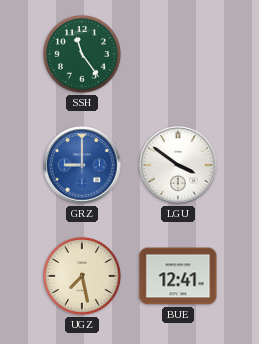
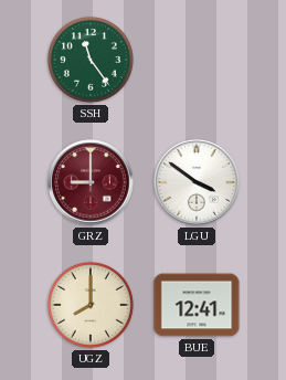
GRZ dial: blue -> burgundy (91, 182)
UGZ: 7:28 -> 8:00 (91, 305)
